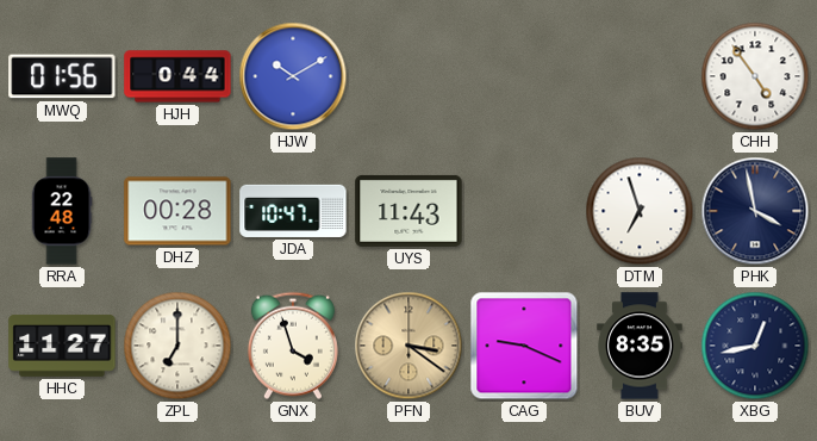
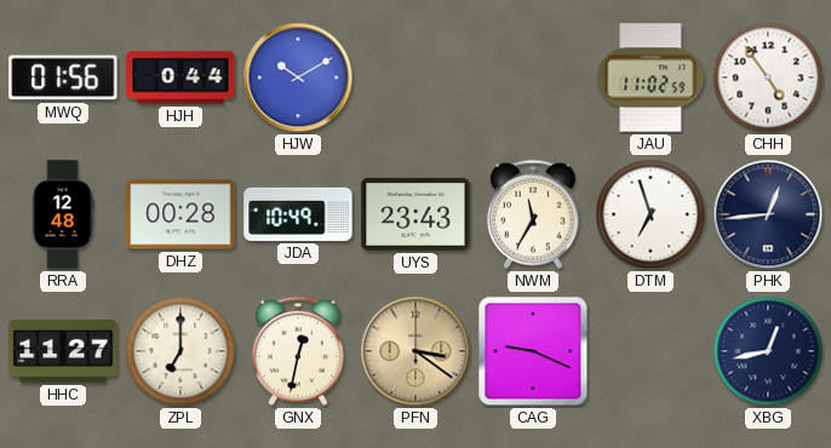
JAU: none -> 11:02 (651, 77)
RRA: 22:48 -> 12:48 (63, 214)
JDA: 10:47 -> 10:49 (298, 214)
UYS: 11:43 -> 23:43 (415, 214)
NWM: none -> 11:35 (533, 214)
PHK: 3:58 -> 12:44 (768, 214)
GNX: 3:57 -> 12:32 (298, 351)
BUV: 8:35 -> none (640, 346)
